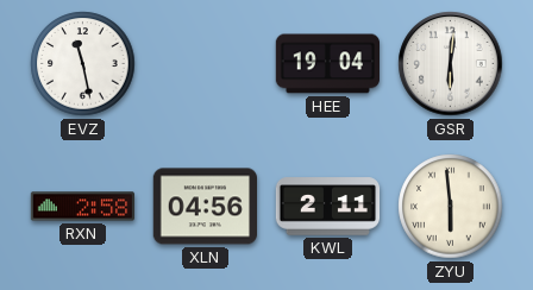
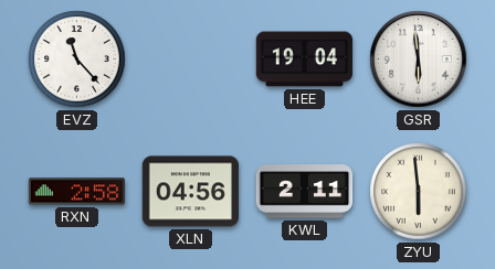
EVZ: 11:28 -> 11:23 (77, 60)
GSR: 6:01 -> 5:59 (419, 60)
